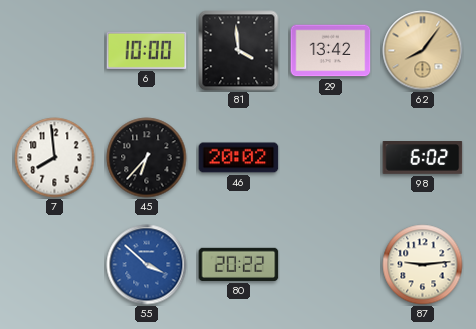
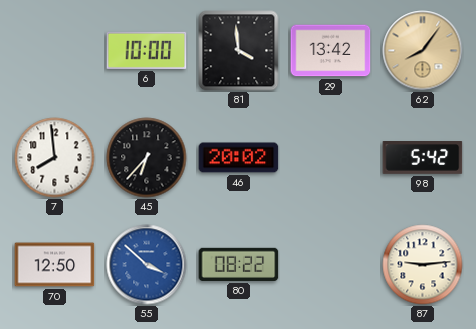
98: 6:02 -> 5:42 (423, 158)
70: none -> 12:50 (55, 265)
80: 20:22 -> 08:22 (239, 264)
